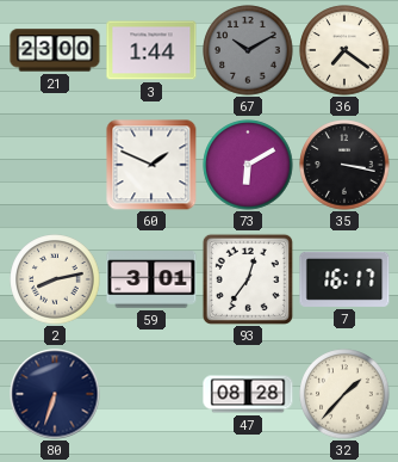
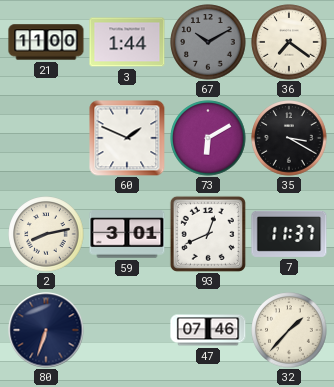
21: 23:00 -> 11:00 (46, 42)
35: 3:17 -> 3:20 (289, 138)
93: 12:36 -> 12:41 (208, 234)
7: 16:17 -> 11:37 (289, 234)
47: 08:28 -> 07:46 (208, 330)
